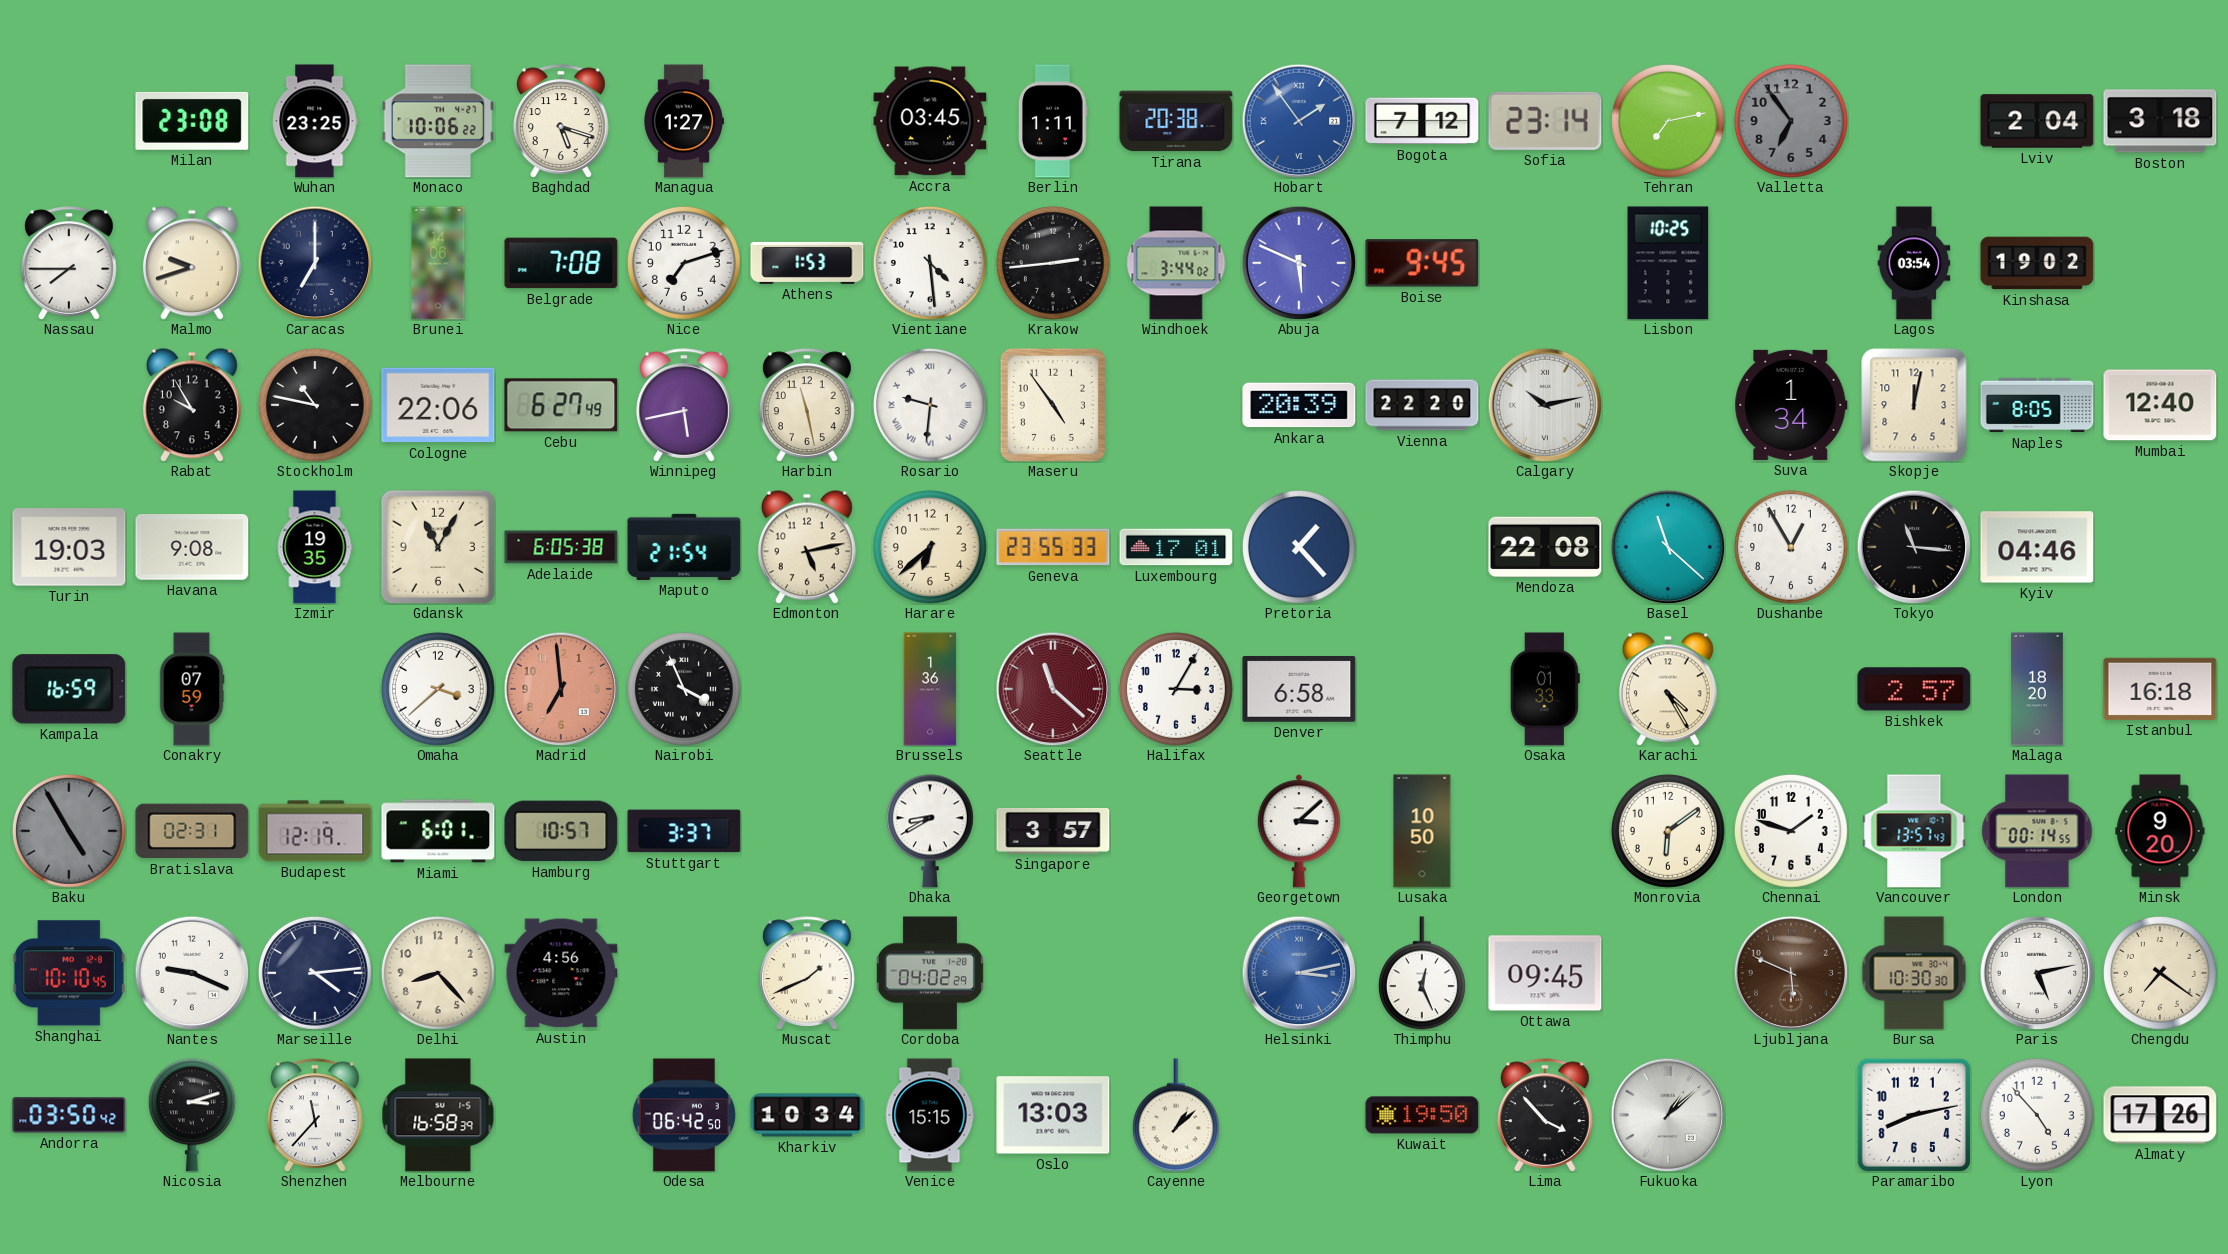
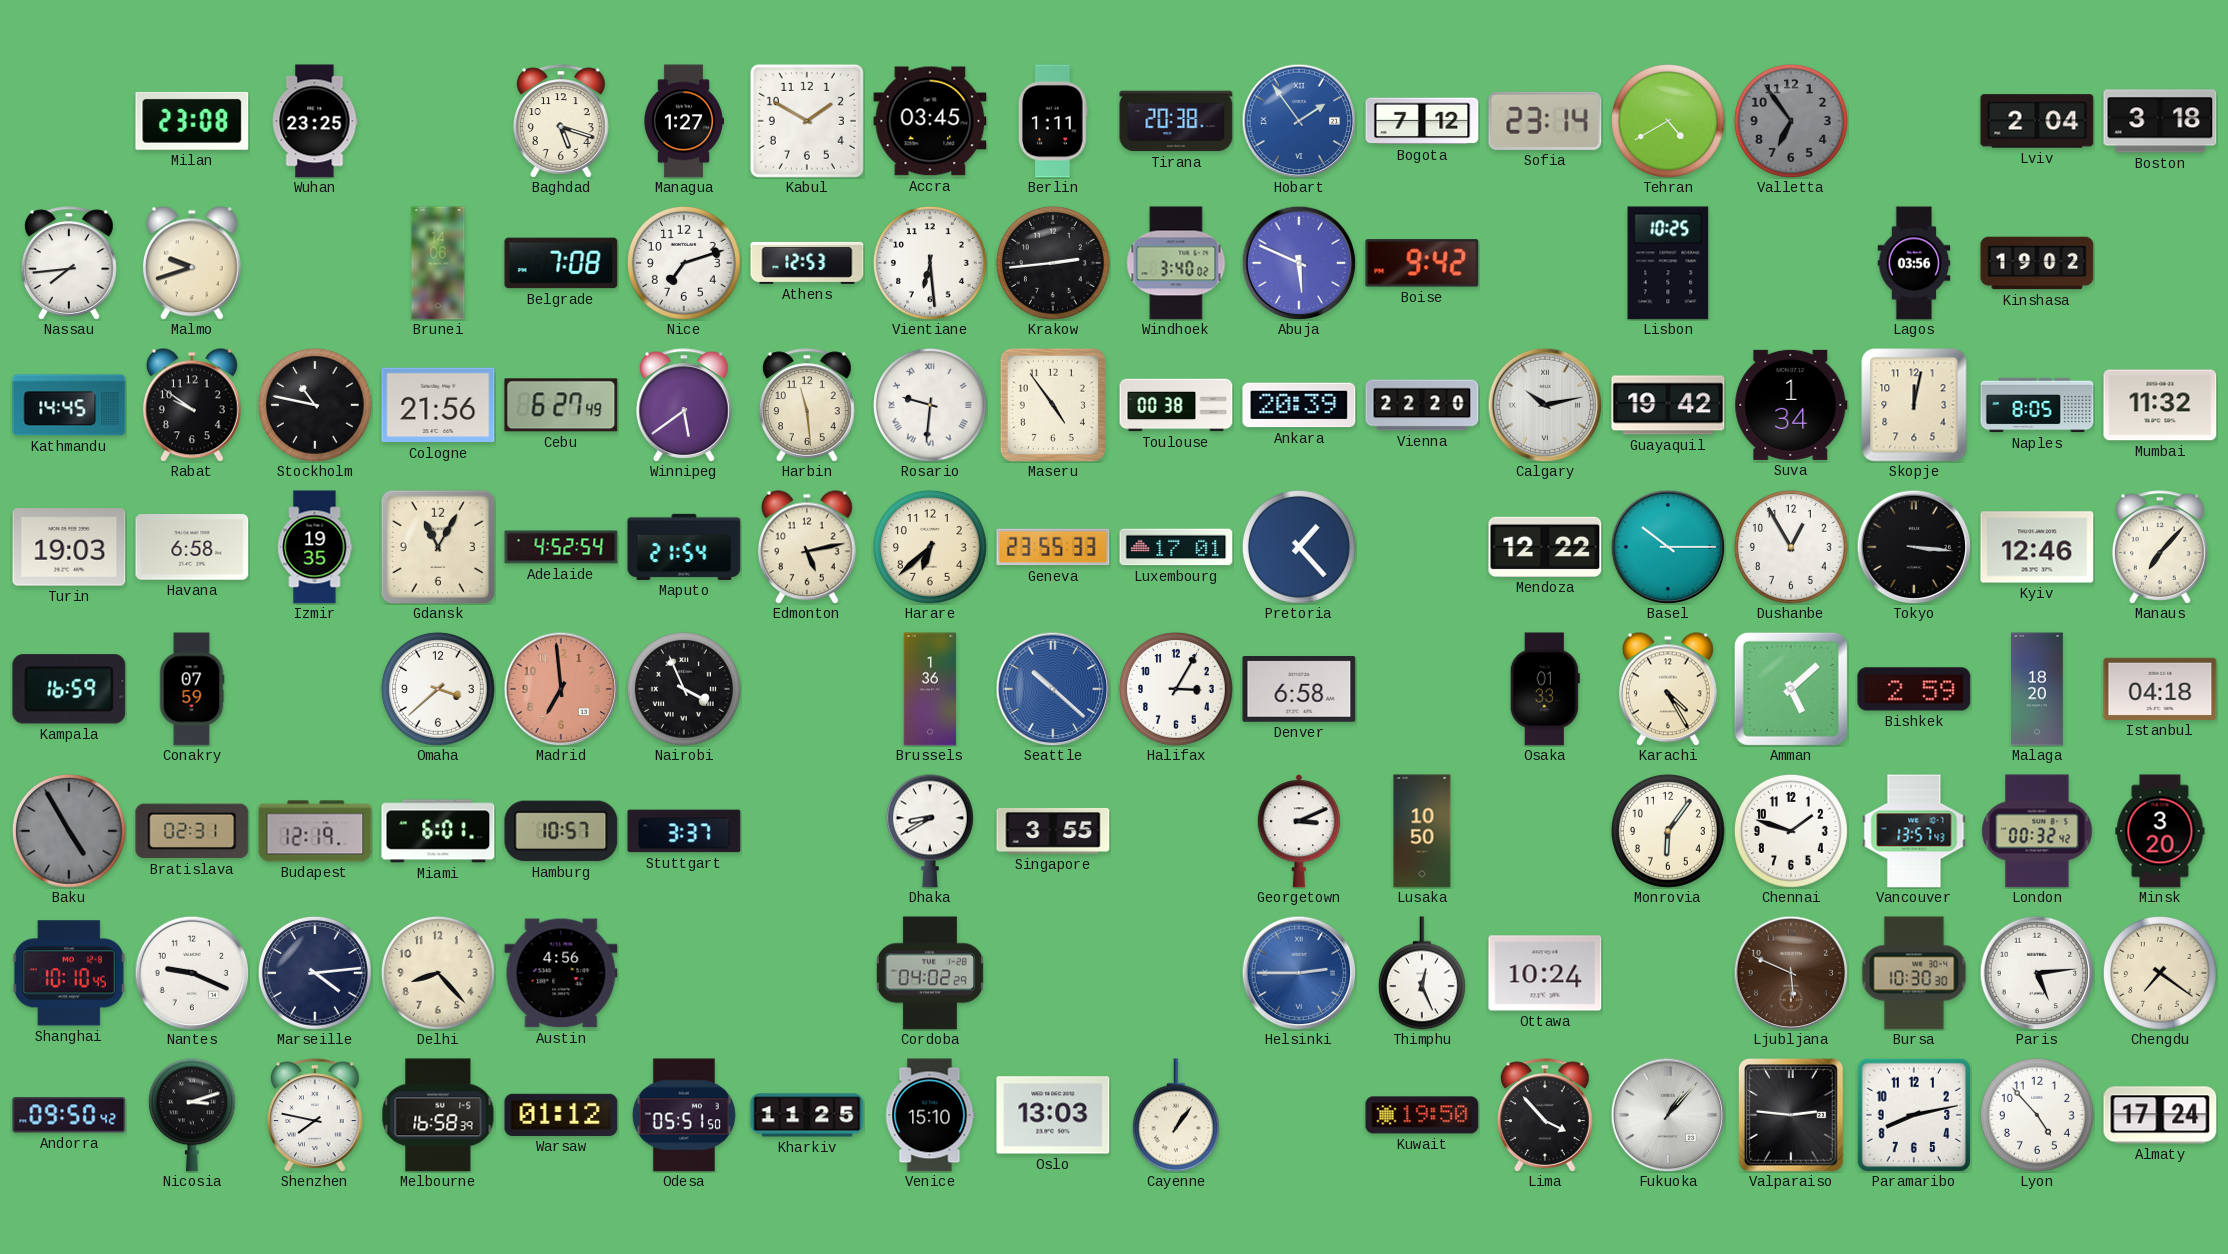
Monaco: 10:06 -> none (438, 121)
Kabul: none -> 1:50 (807, 121)
Tehran: 7:13 -> 4:40 (1668, 121)
Nassau: 7:45 -> 7:44 (69, 263)
Caracas: 7:00 -> none (315, 263)
Athens: 1:53 -> 12:53 (807, 263)
Vientiane: 4:29 -> 6:29 (930, 263)
Windhoek: 3:44 -> 3:40 (1176, 263)
Boise: 9:45 -> 9:42 (1422, 263)
Lagos: 03:54 -> 03:56 (1914, 263)
Kathmandu: none -> 14:45 (69, 405)
Rabat: 9:55 -> 9:51 (192, 405)
Cologne: 22:06 -> 21:56 (438, 405)
Winnipeg: 5:43 -> 5:39 (684, 405)
Harbin: 11:28 -> 11:29 (807, 405)
Toulouse: none -> 00:38 (1176, 405)
Guayaquil: none -> 19:42 (1668, 405)
Mumbai: 12:40 -> 11:32 (2160, 405)
Havana: 9:08 -> 6:58 (192, 547)
Adelaide: 6:05 -> 4:52 (561, 547)
Mendoza: 22:08 -> 12:22 (1545, 547)
Basel: 11:22 -> 10:15 (1668, 547)
Tokyo: 11:16 -> 3:16 (1914, 547)
Kyiv: 04:46 -> 12:46 (2037, 547)
Manaus: none -> 7:07 (2160, 547)
Seattle: 11:22 -> 10:22 (1053, 689)
Seattle dial: burgundy -> blue (1053, 689)
Amman: none -> 5:08 (1791, 689)
Bishkek: 2:57 -> 2:59 (1914, 689)
Istanbul: 16:18 -> 04:18 (2160, 689)
Singapore: 3:57 -> 3:55 (1053, 831)
Georgetown: 3:08 -> 3:11 (1299, 831)
Monrovia: 6:09 -> 6:06 (1668, 831)
London: 00:14 -> 00:32 (2037, 831)
Minsk: 9:20 -> 3:20 (2160, 831)
Muscat: 1:41 -> none (807, 973)
Helsinki: 3:13 -> 2:45 (1299, 973)
Ottawa: 09:45 -> 10:24 (1545, 973)
Paris: 5:13 -> 5:14 (2037, 973)
Andorra: 03:50 -> 09:50 (69, 1115)
Shenzhen: 11:37 -> 7:47 (315, 1115)
Warsaw: none -> 01:12 (561, 1115)
Odesa: 06:42 -> 05:51 (684, 1115)
Kharkiv: 10:34 -> 11:25 (807, 1115)
Venice: 15:15 -> 15:10 (930, 1115)
Cayenne: 1:08 -> 1:06 (1176, 1115)
Fukuoka: 1:08 -> 1:07 (1668, 1115)
Valparaiso: none -> 2:46 (1791, 1115)
Almaty: 17:26 -> 17:24 (2160, 1115)
